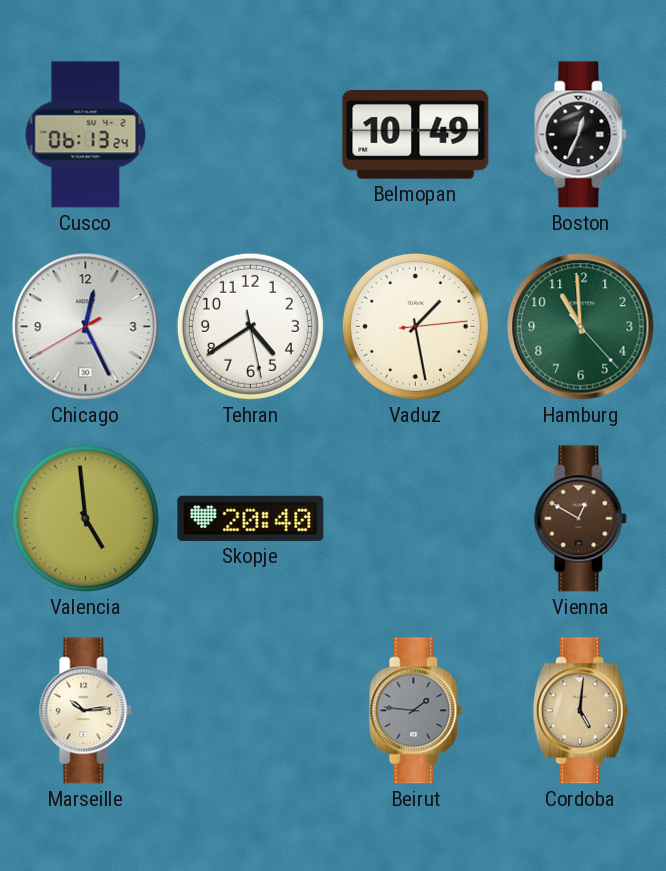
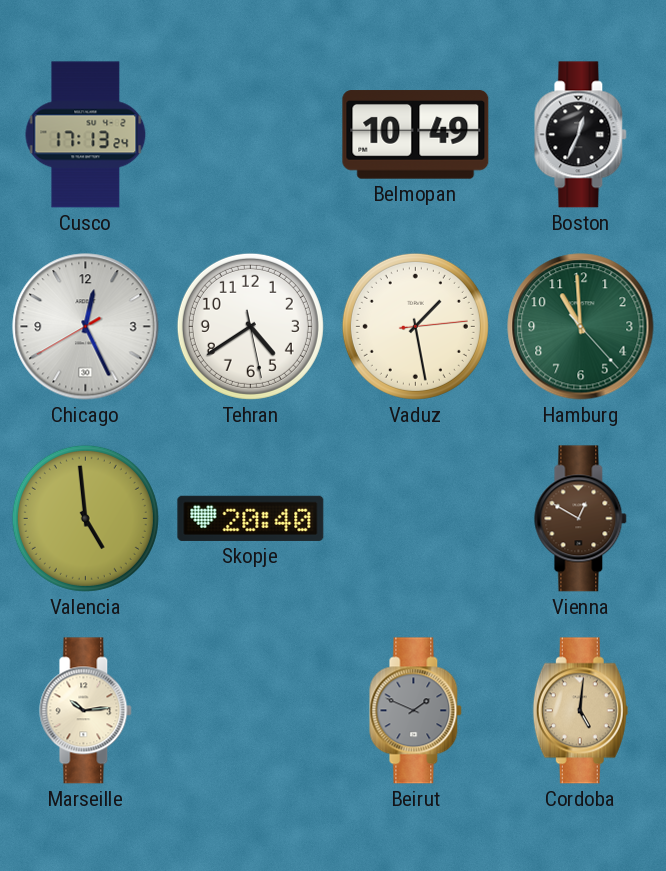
Cusco: 06:13 -> 17:13 (86, 135)
Beirut: 1:46 -> 1:49 (416, 711)
